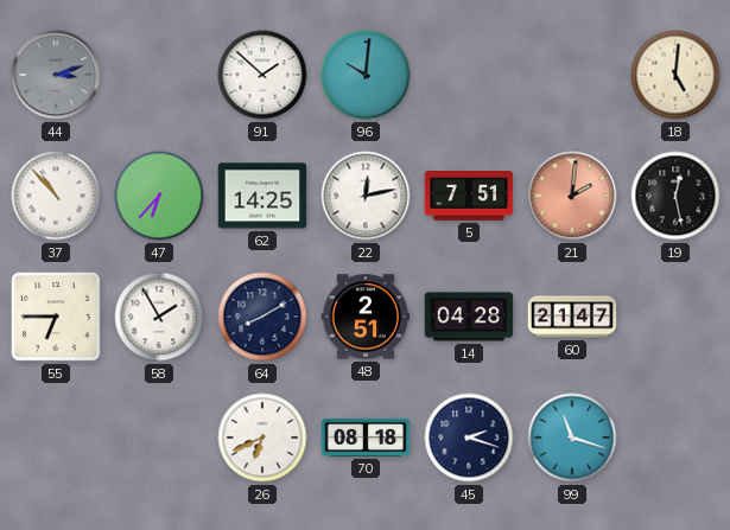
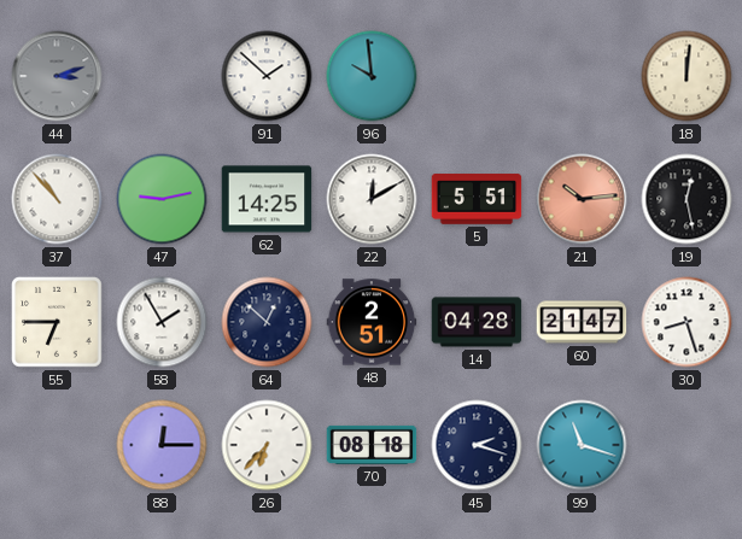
96: 10:01 -> 9:59 (372, 76)
18: 5:01 -> 12:01 (687, 76)
47: 6:37 -> 9:13 (162, 199)
22: 12:13 -> 12:10 (372, 199)
5: 7:51 -> 5:51 (477, 199)
21: 2:01 -> 10:14 (582, 199)
64: 8:10 -> 12:52 (267, 322)
30: none -> 8:27 (687, 322)
88: none -> 12:15 (162, 445)
26: 6:41 -> 6:37 (267, 445)
